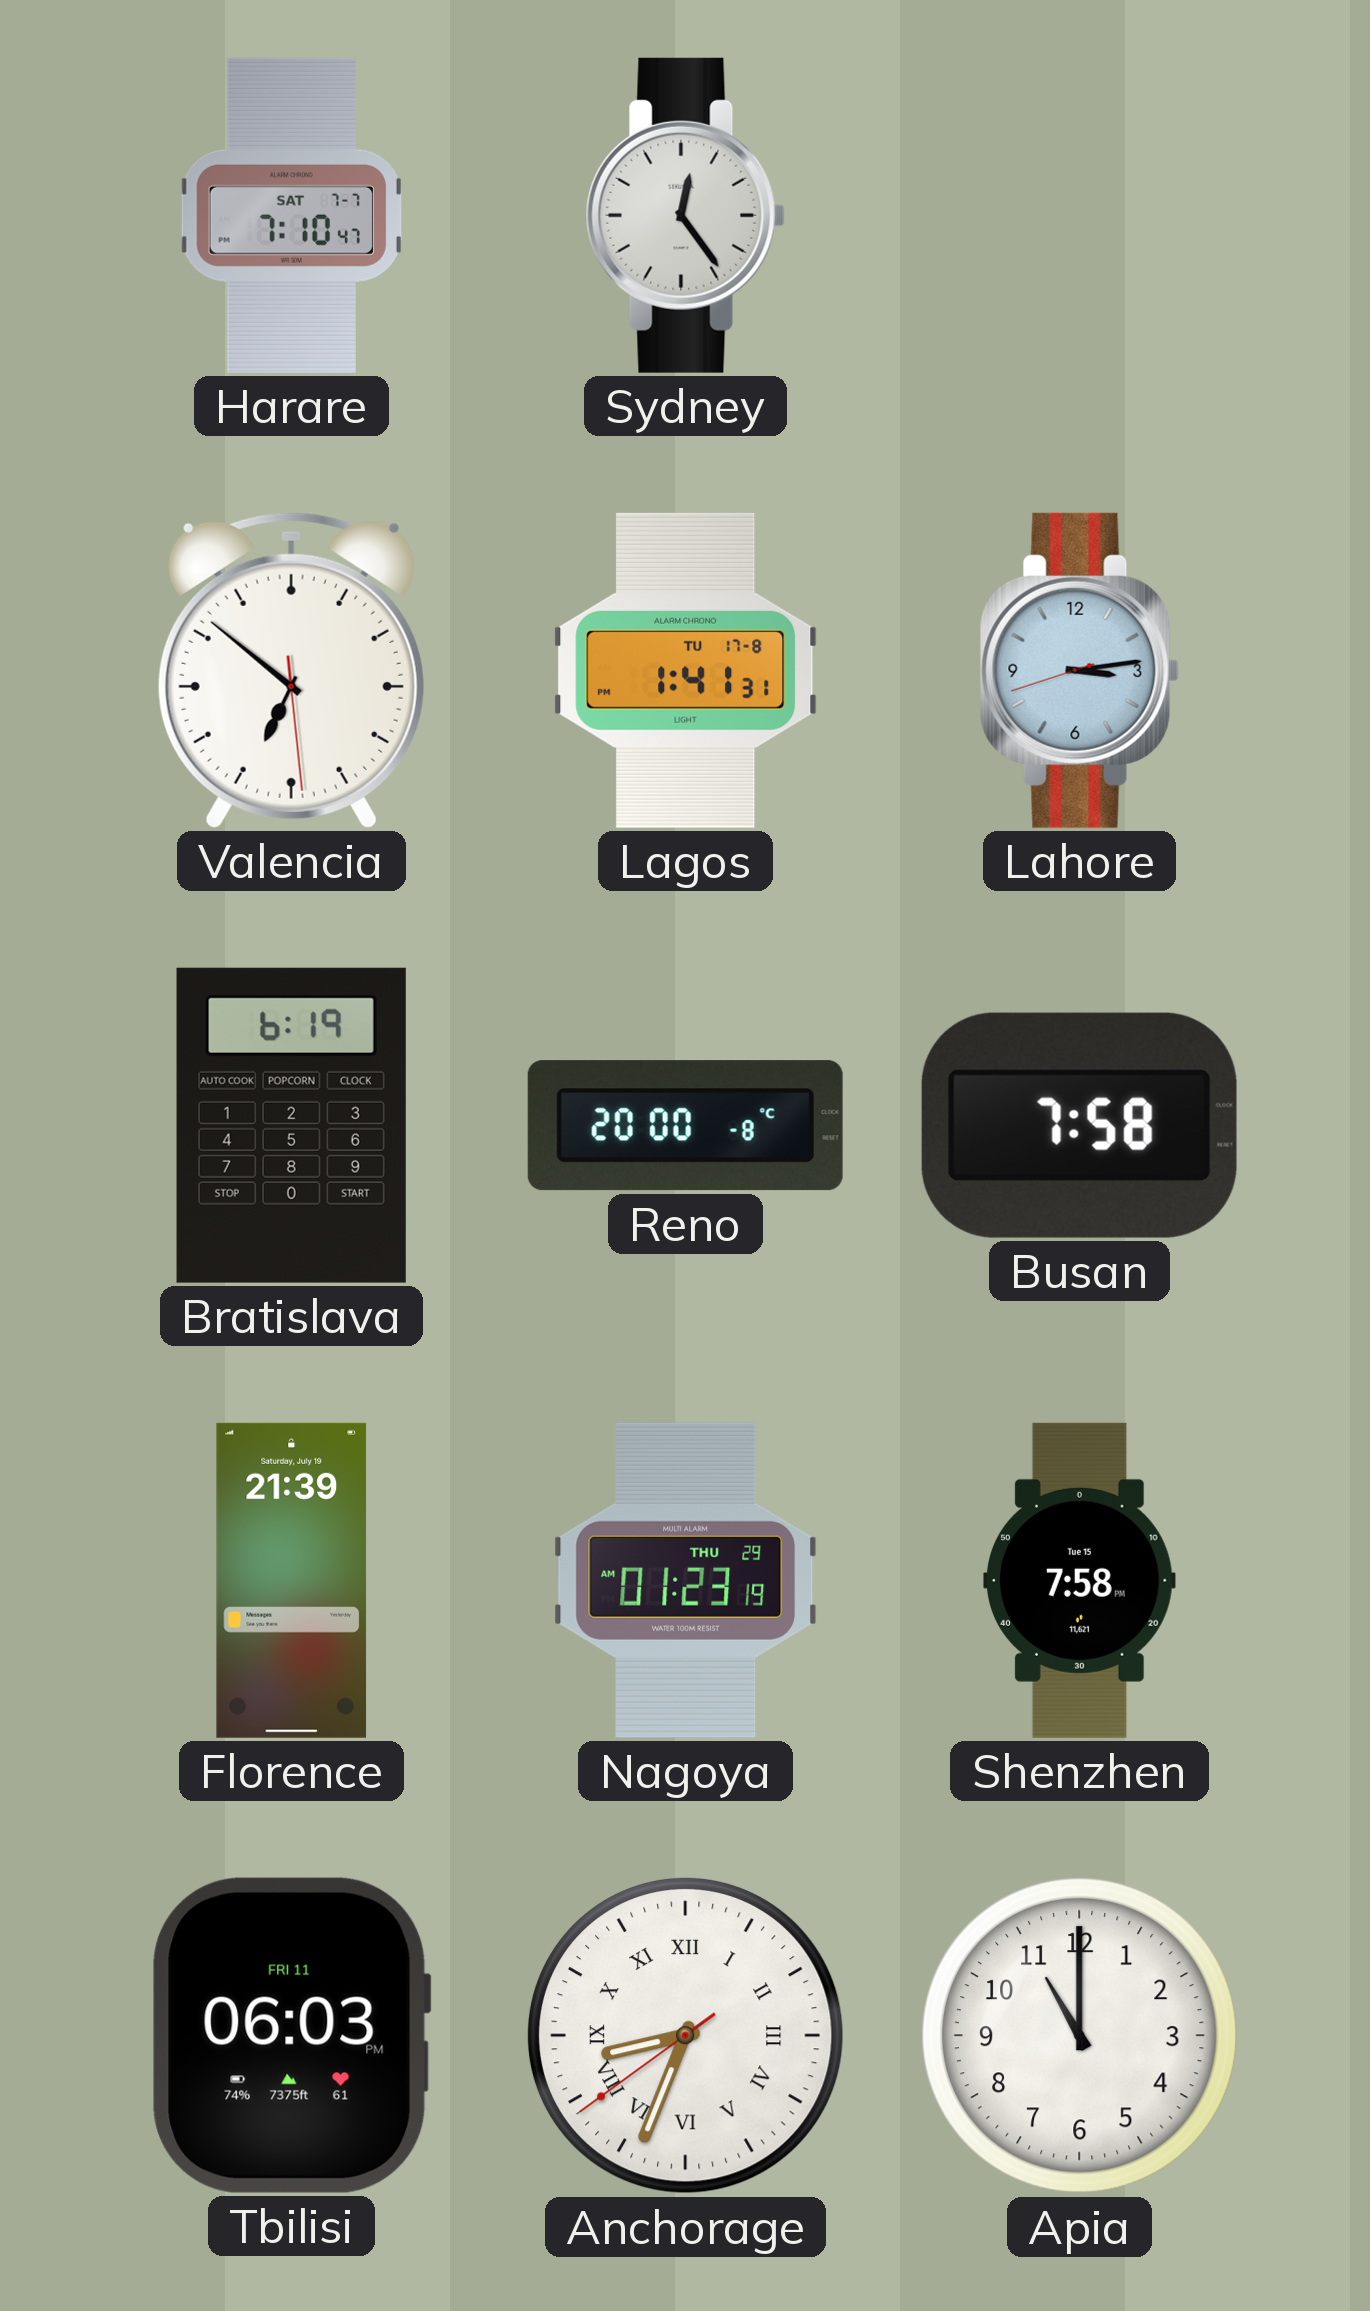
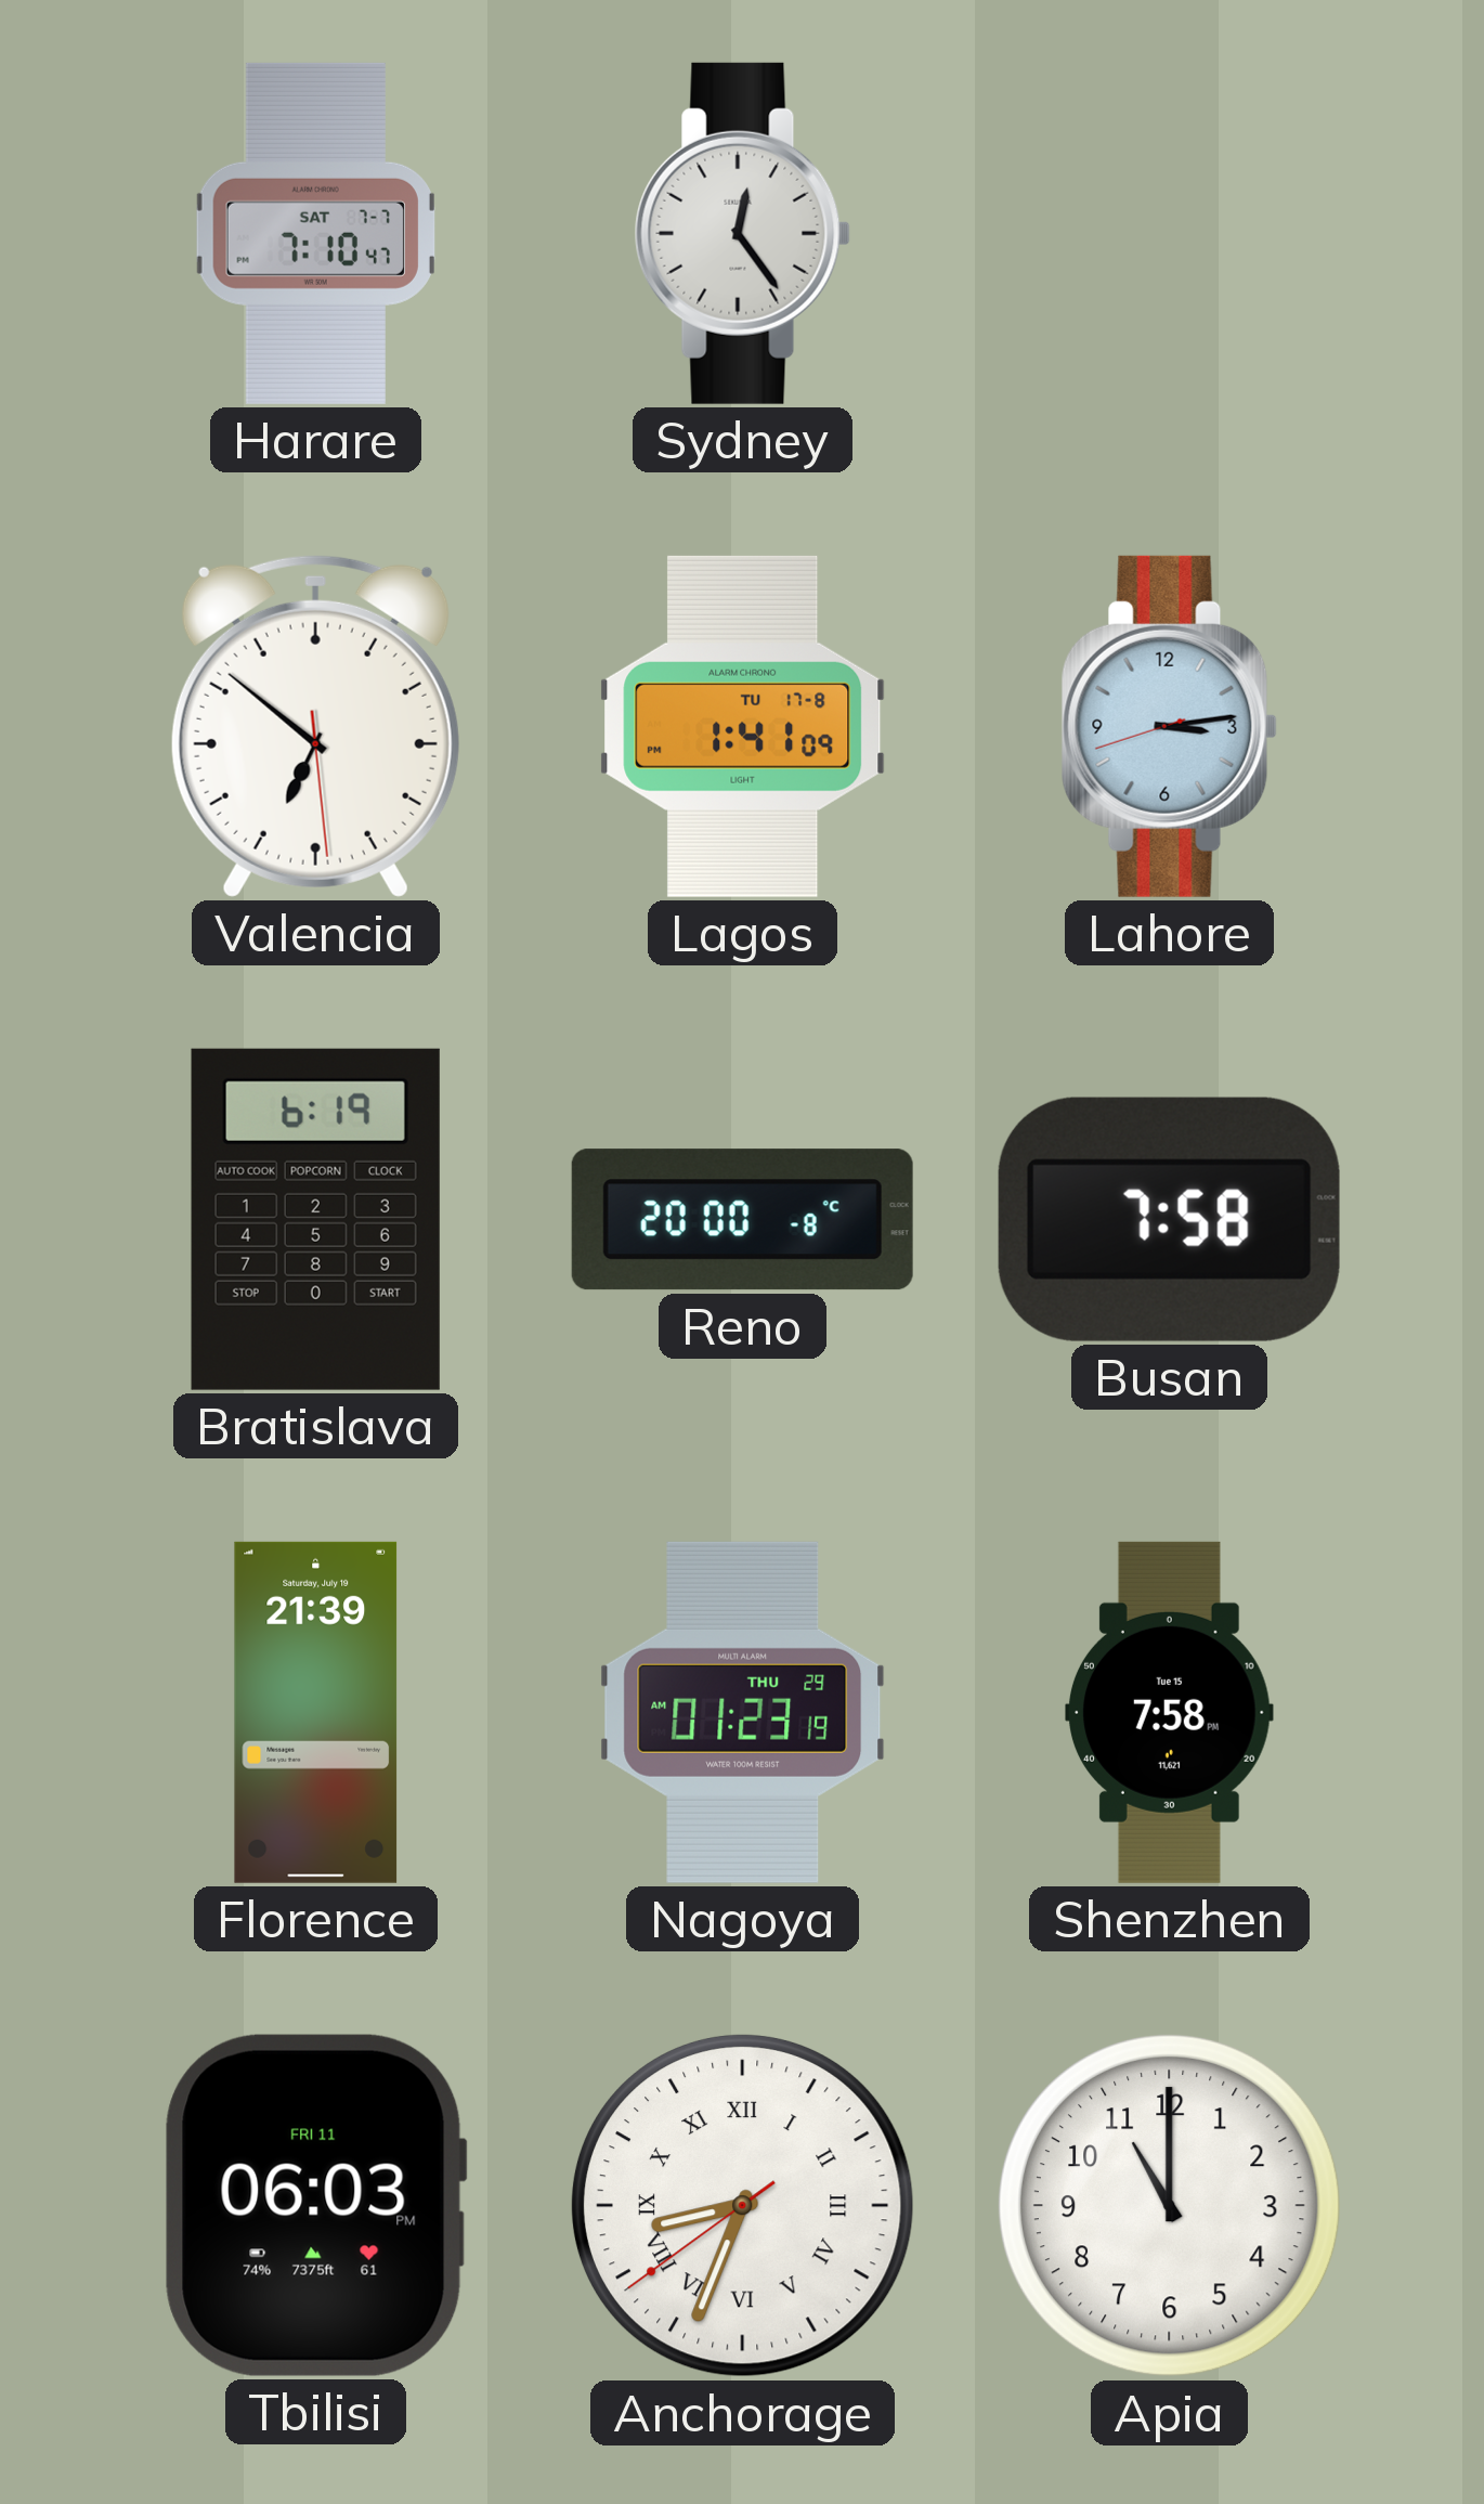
Lagos: 1:41:31 -> 1:41:09 (743, 726)
